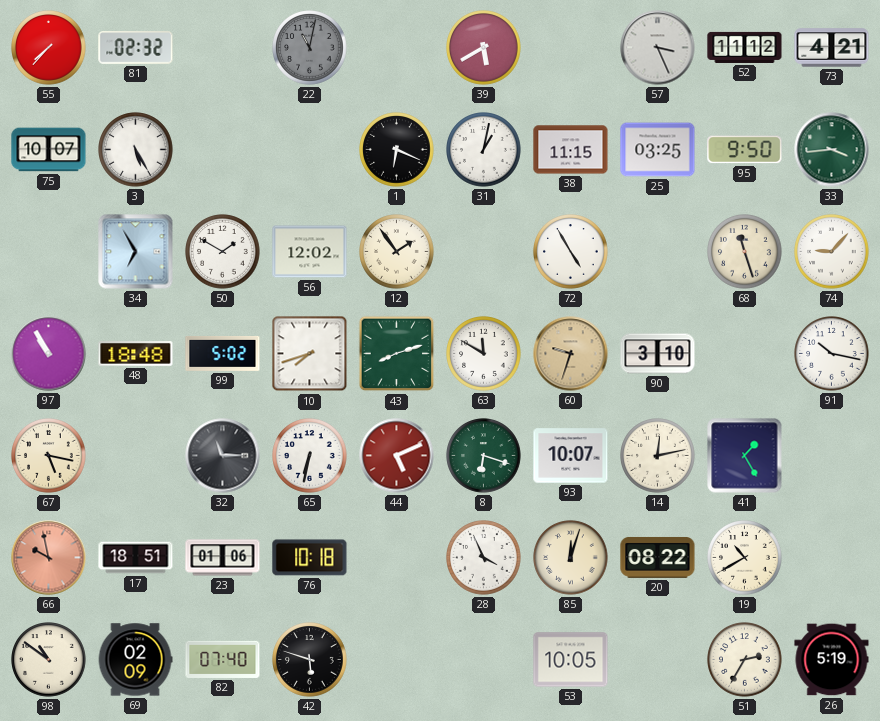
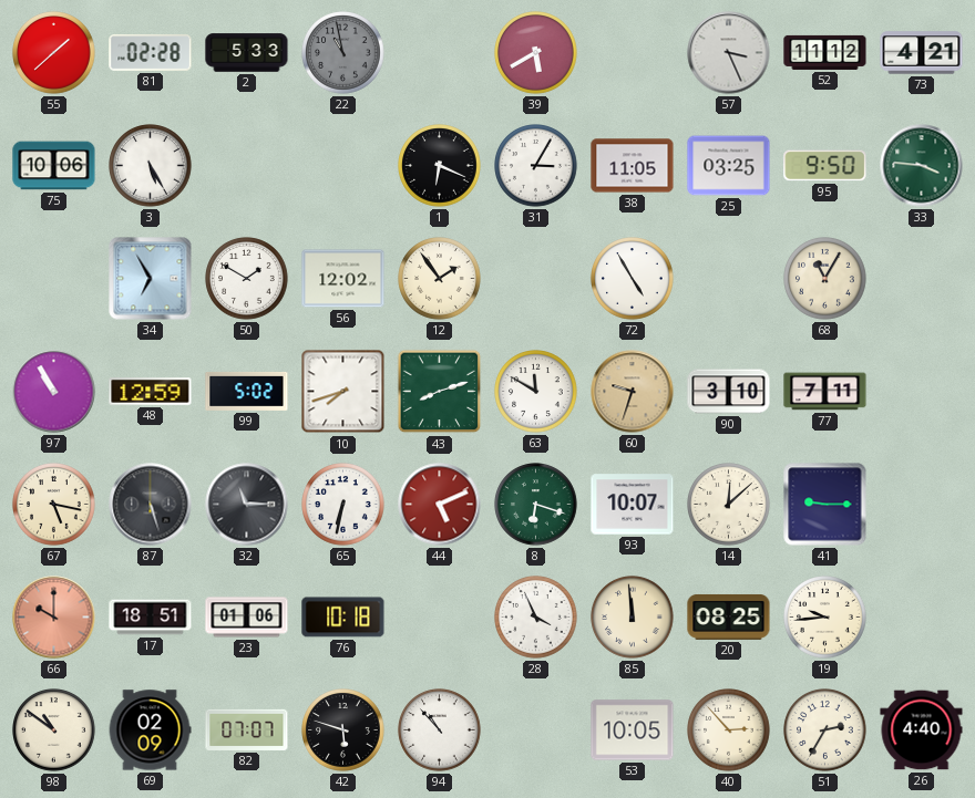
55: 7:37 -> 1:38 (54, 53)
81: 02:32 -> 02:28 (151, 53)
2: none -> 5:33 (247, 53)
22: 11:02 -> 10:58 (343, 53)
75: 10:07 -> 10:06 (54, 166)
31: 1:02 -> 3:05 (536, 166)
38: 11:15 -> 11:05 (633, 166)
33: 3:44 -> 3:46 (922, 166)
68: 11:27 -> 11:05 (825, 279)
74: 9:07 -> none (832, 252)
48: 18:48 -> 12:59 (151, 392)
77: none -> 7:11 (825, 392)
91: 10:17 -> none (832, 354)
87: none -> 5:27 (151, 505)
14: 12:13 -> 12:08 (729, 505)
41: 1:25 -> 9:15 (825, 505)
66: 9:58 -> 10:00 (54, 618)
85: 12:03 -> 11:59 (633, 618)
20: 08:22 -> 08:25 (729, 616)
19: 10:40 -> 9:44 (825, 618)
82: 07:40 -> 07:07 (247, 729)
94: none -> 10:53 (440, 730)
40: none -> 2:53 (729, 730)
26: 5:19 -> 4:40 (922, 730)
